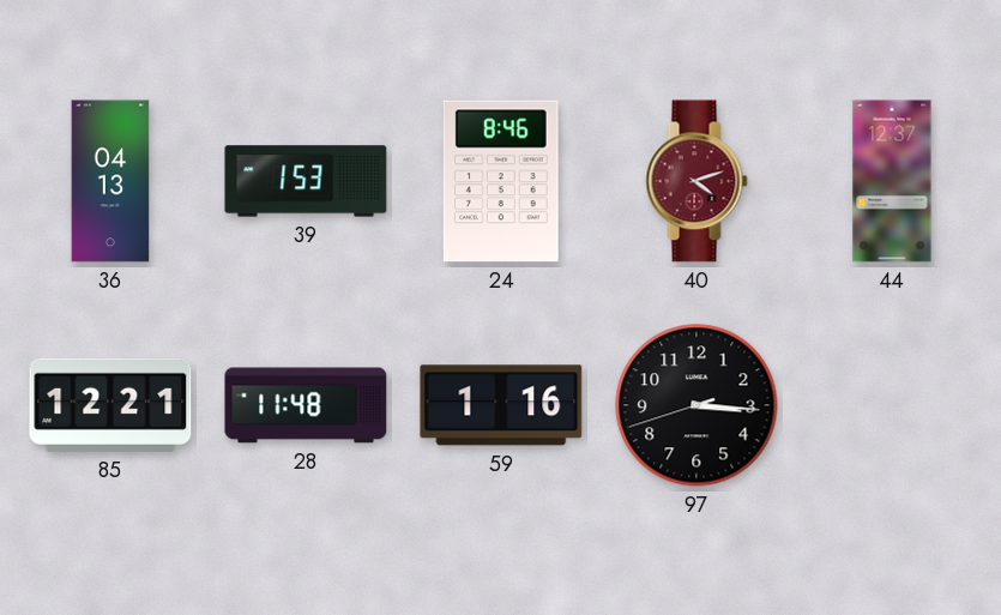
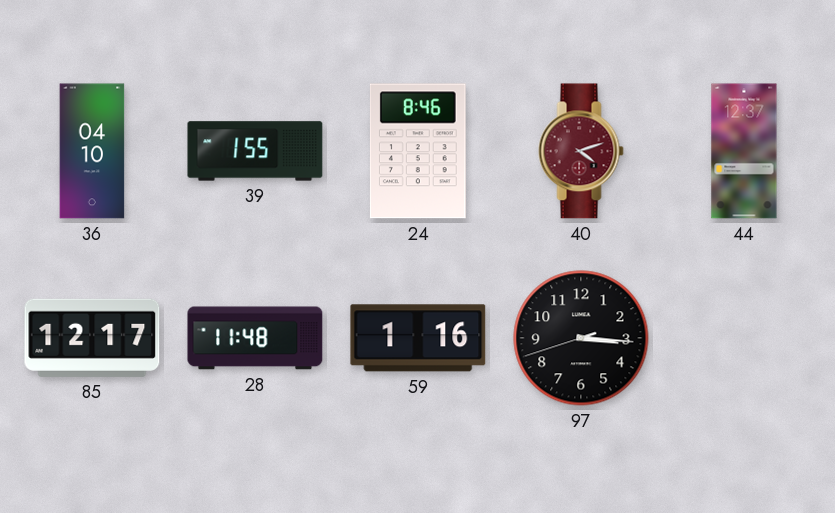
36: 04:13 -> 04:10 (92, 151)
39: 1:53 -> 1:55 (255, 151)
85: 12:21 -> 12:17 (92, 338)
